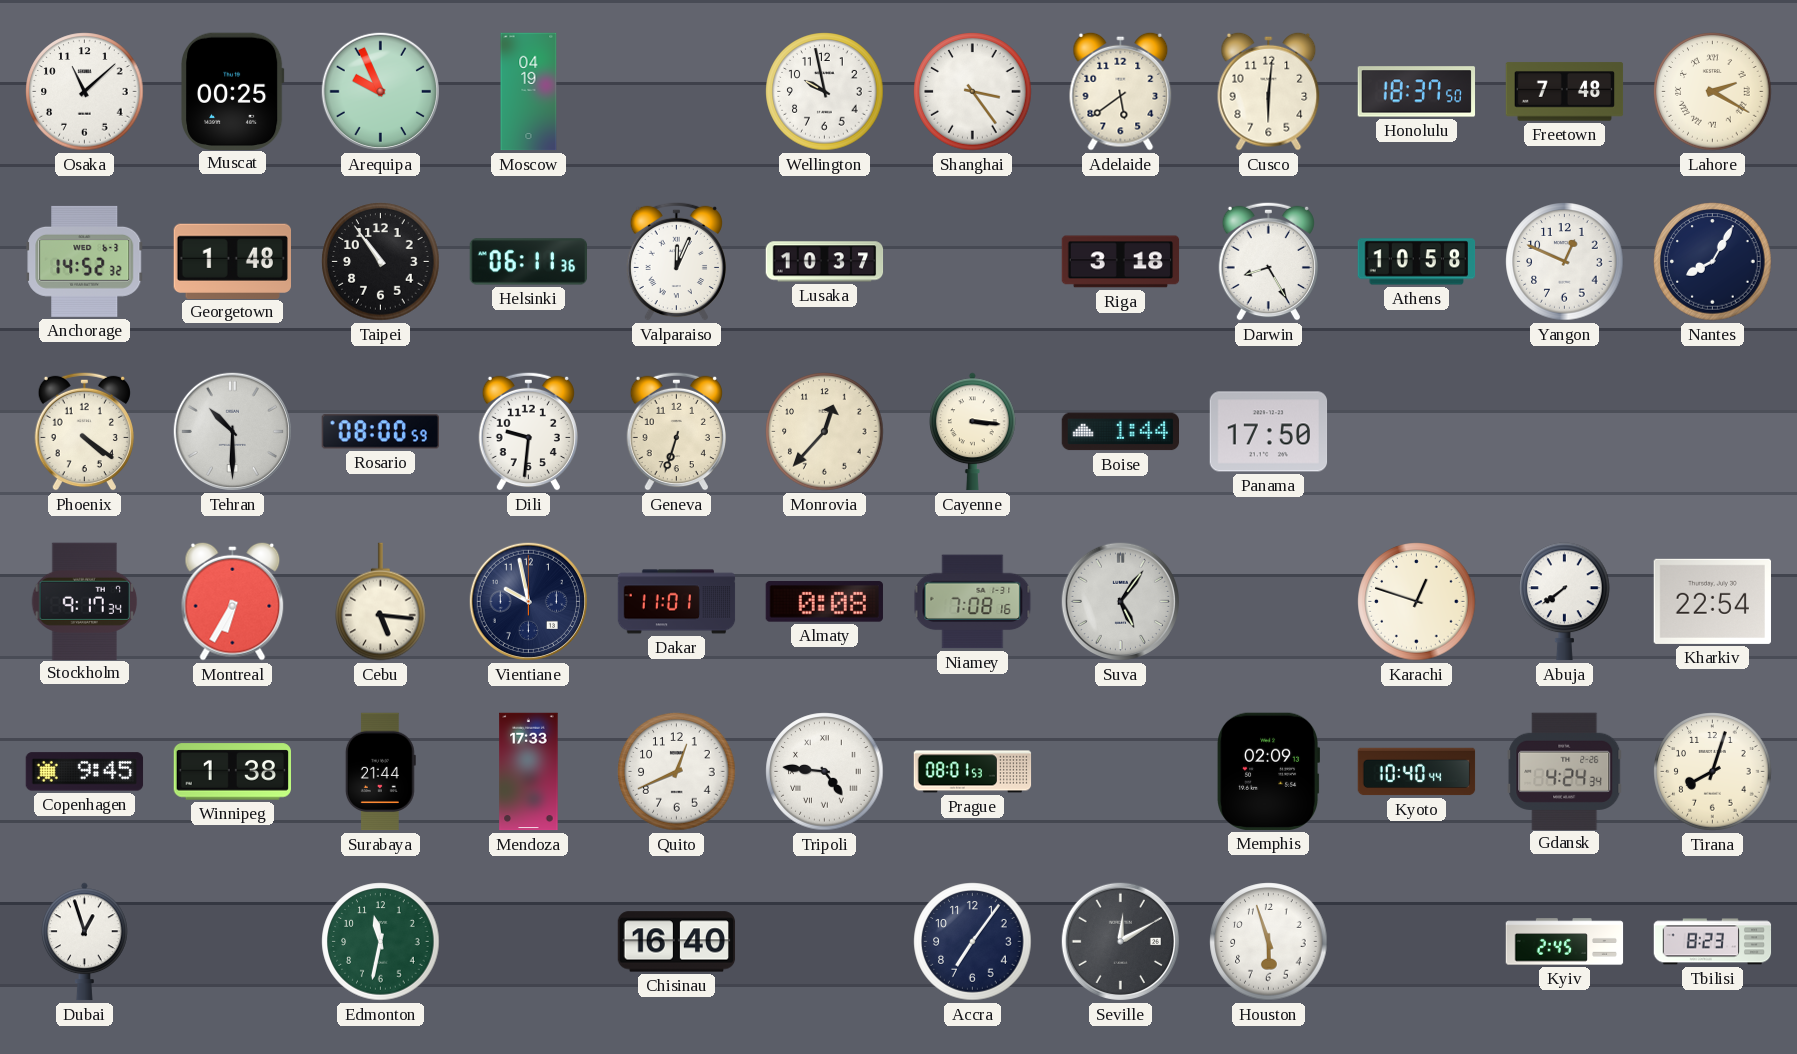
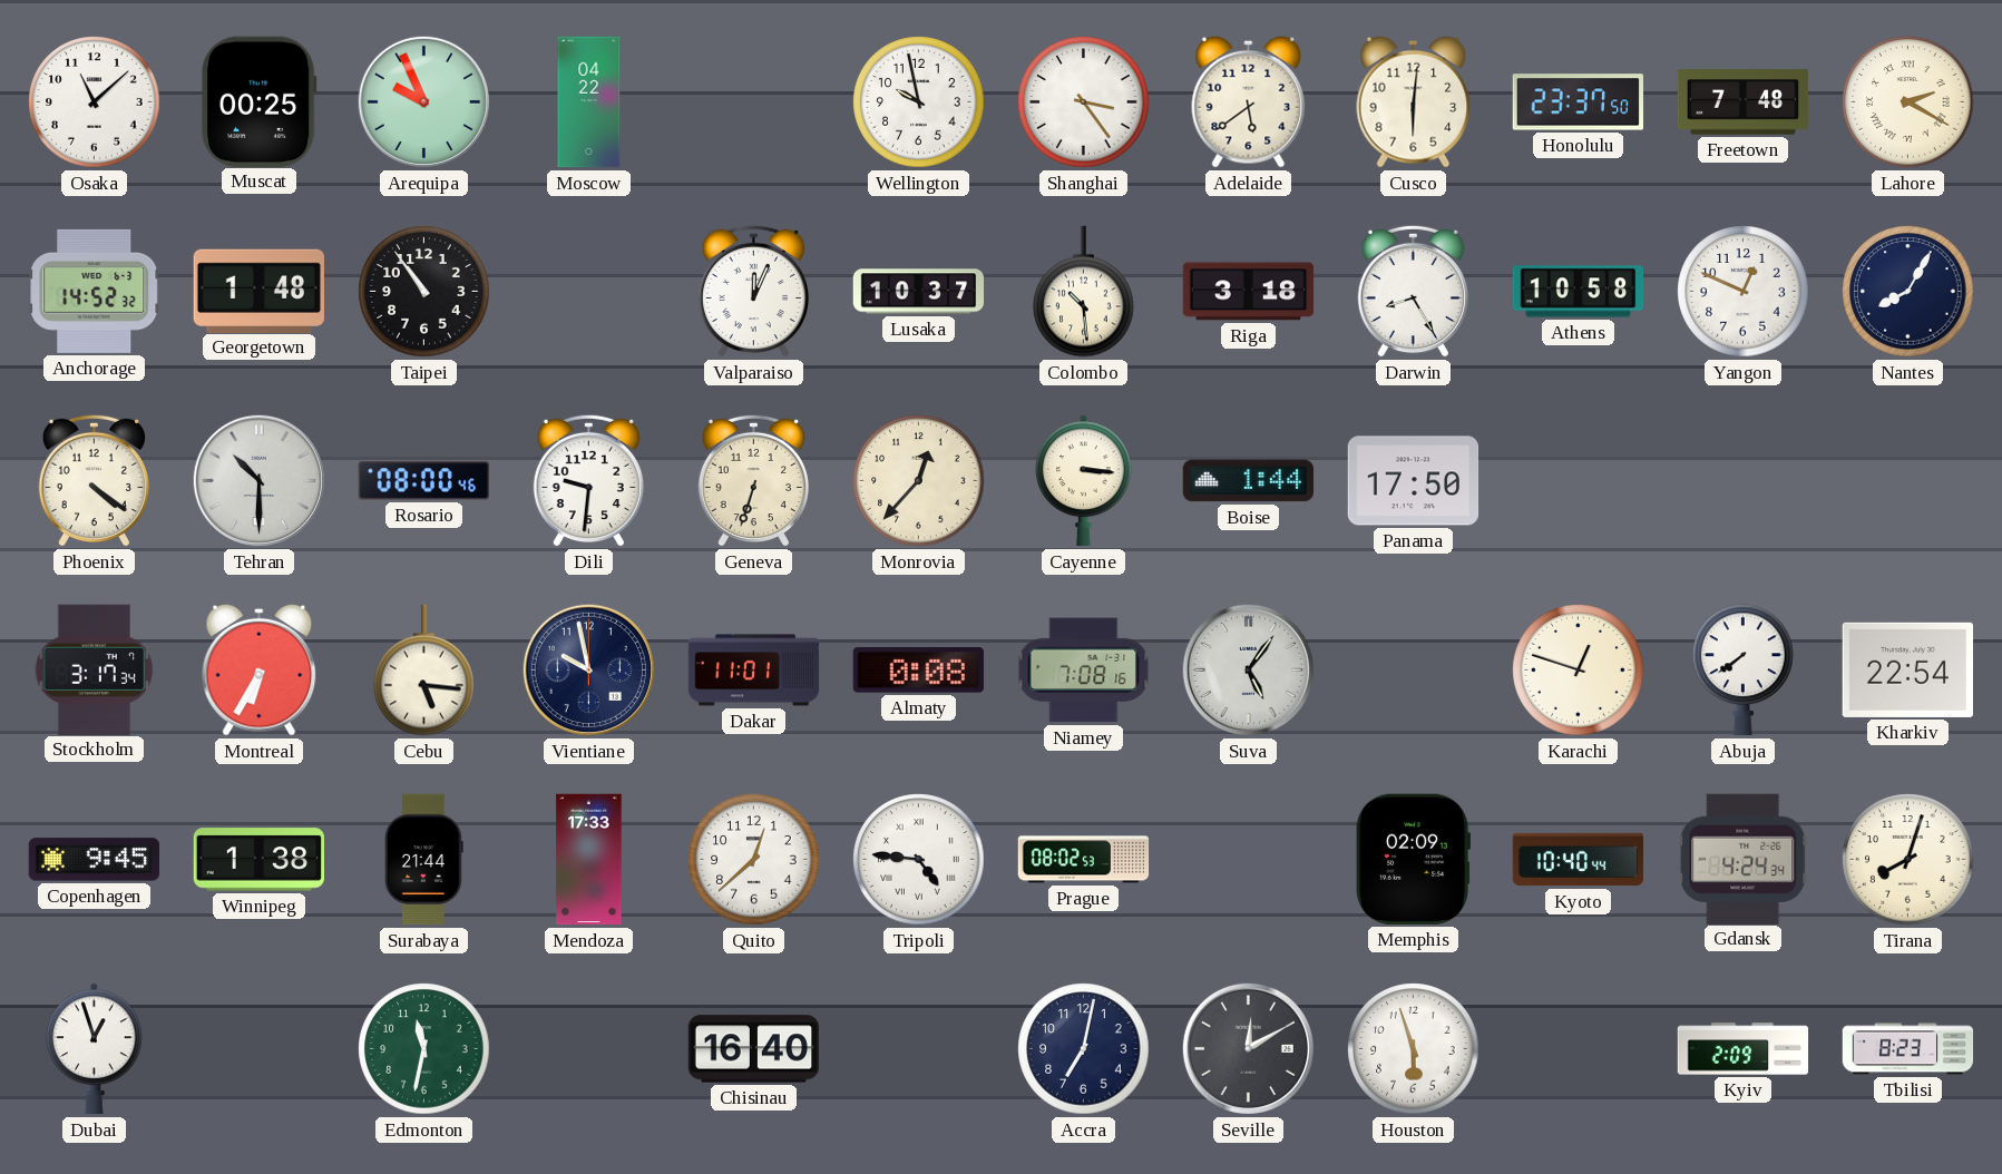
Moscow: 04:19 -> 04:22 (589, 102)
Honolulu: 18:37 -> 23:37 (1579, 102)
Helsinki: 06:11 -> none (528, 262)
Colombo: none -> 10:29 (1084, 292)
Rosario: 08:00:59 -> 08:00:46 (423, 481)
Stockholm: 9:17 -> 3:17 (95, 669)
Quito: 12:41 -> 12:38 (754, 860)
Prague: 08:01 -> 08:02 (1084, 860)
Accra: 7:06 -> 7:02 (1084, 1049)
Kyiv: 2:45 -> 2:09 (1744, 1049)
